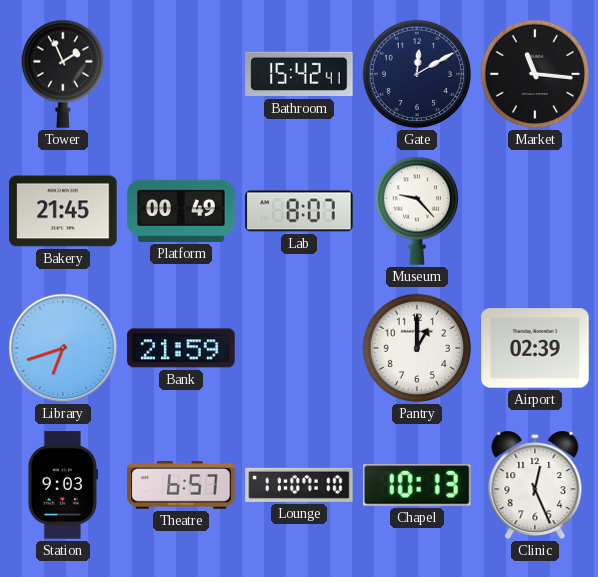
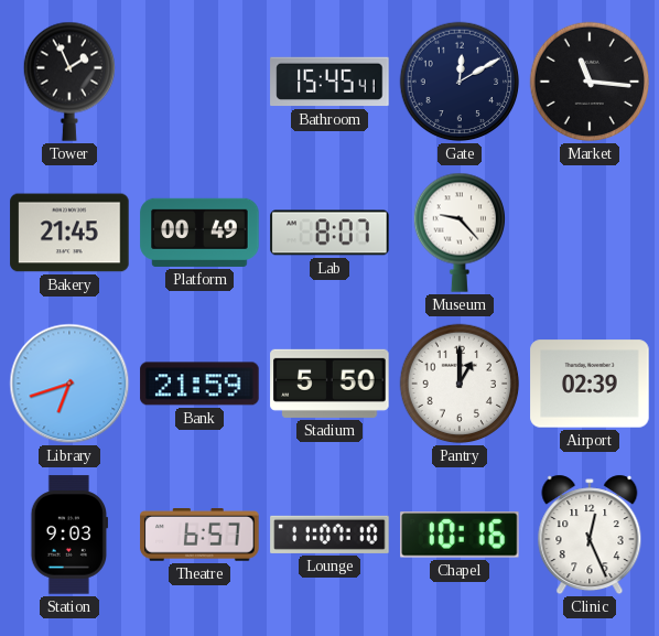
Bathroom: 15:42 -> 15:45 (329, 82)
Stadium: none -> 5:50 (329, 384)
Chapel: 10:13 -> 10:16 (460, 535)
